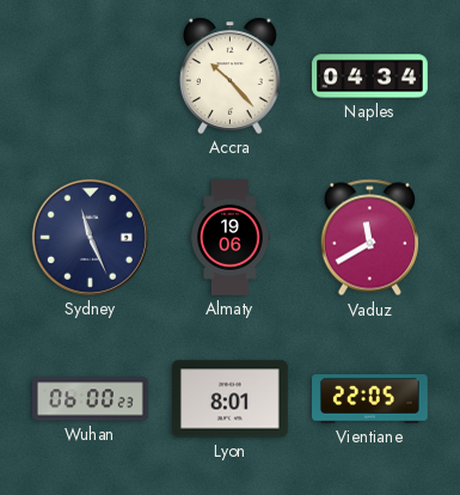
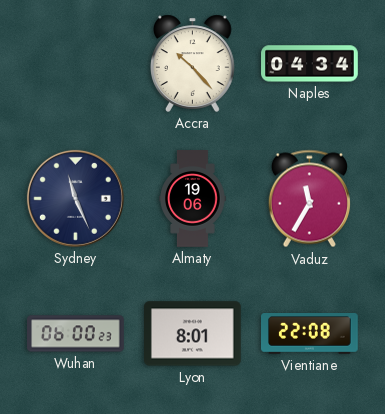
Vaduz: 11:40 -> 11:35 (309, 199)
Vientiane: 22:05 -> 22:08 (310, 334)
